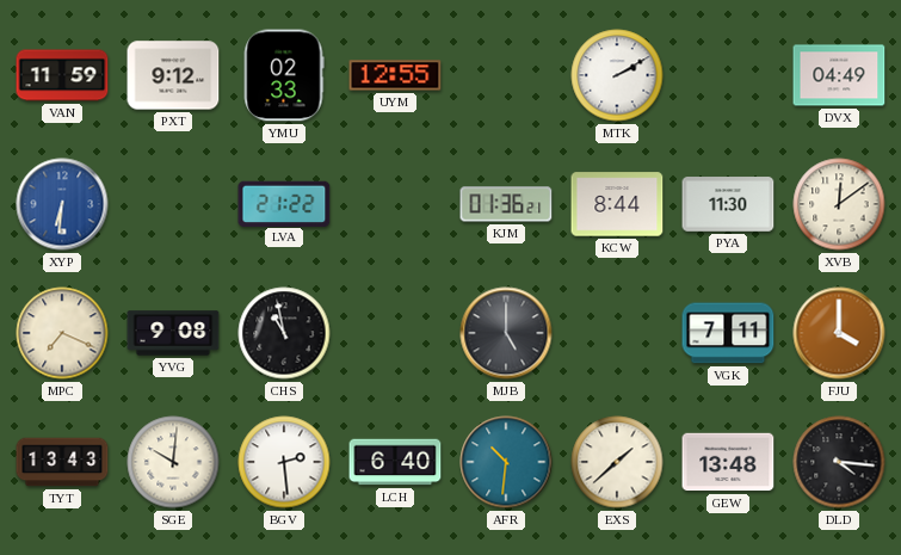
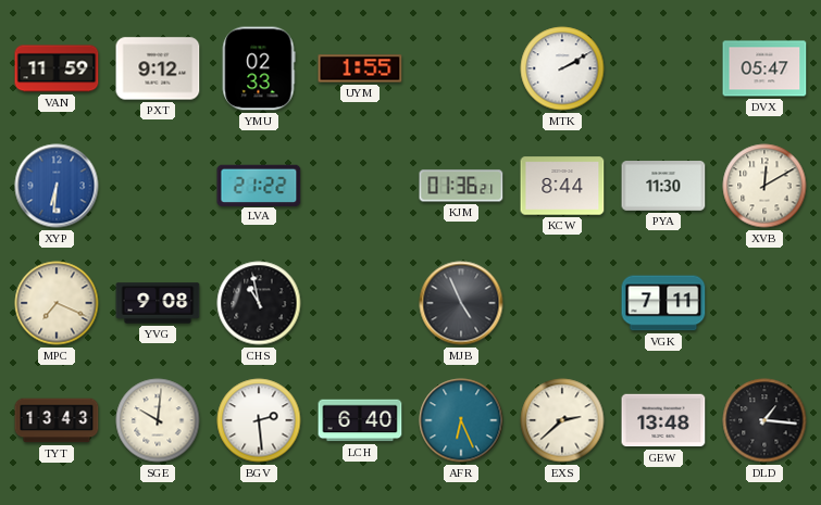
UYM: 12:55 -> 1:55 (360, 68)
DVX: 04:49 -> 05:47 (764, 68)
XVB: 12:09 -> 12:10 (764, 186)
MJB: 5:00 -> 4:56 (461, 303)
FJU: 4:00 -> none (839, 333)
AFR: 10:31 -> 6:26 (461, 420)
EXS: 1:38 -> 2:38 (562, 420)
DLD: 4:16 -> 1:16 (764, 420)
